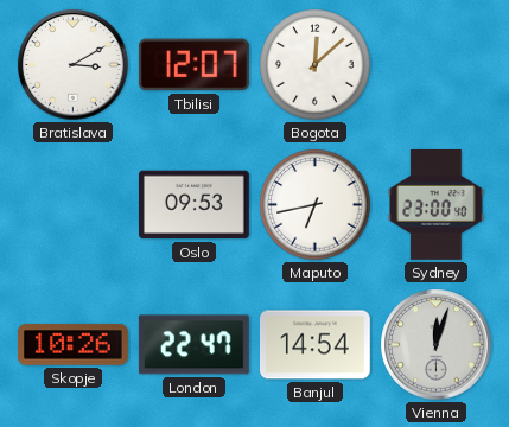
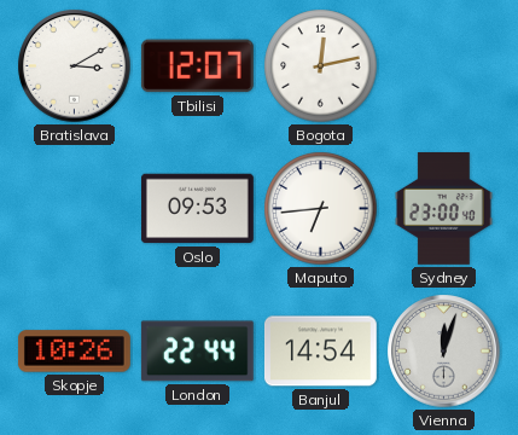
Bogota: 12:08 -> 12:13 (321, 66)
Maputo: 6:43 -> 6:44 (321, 209)
London: 22:47 -> 22:44 (197, 352)
